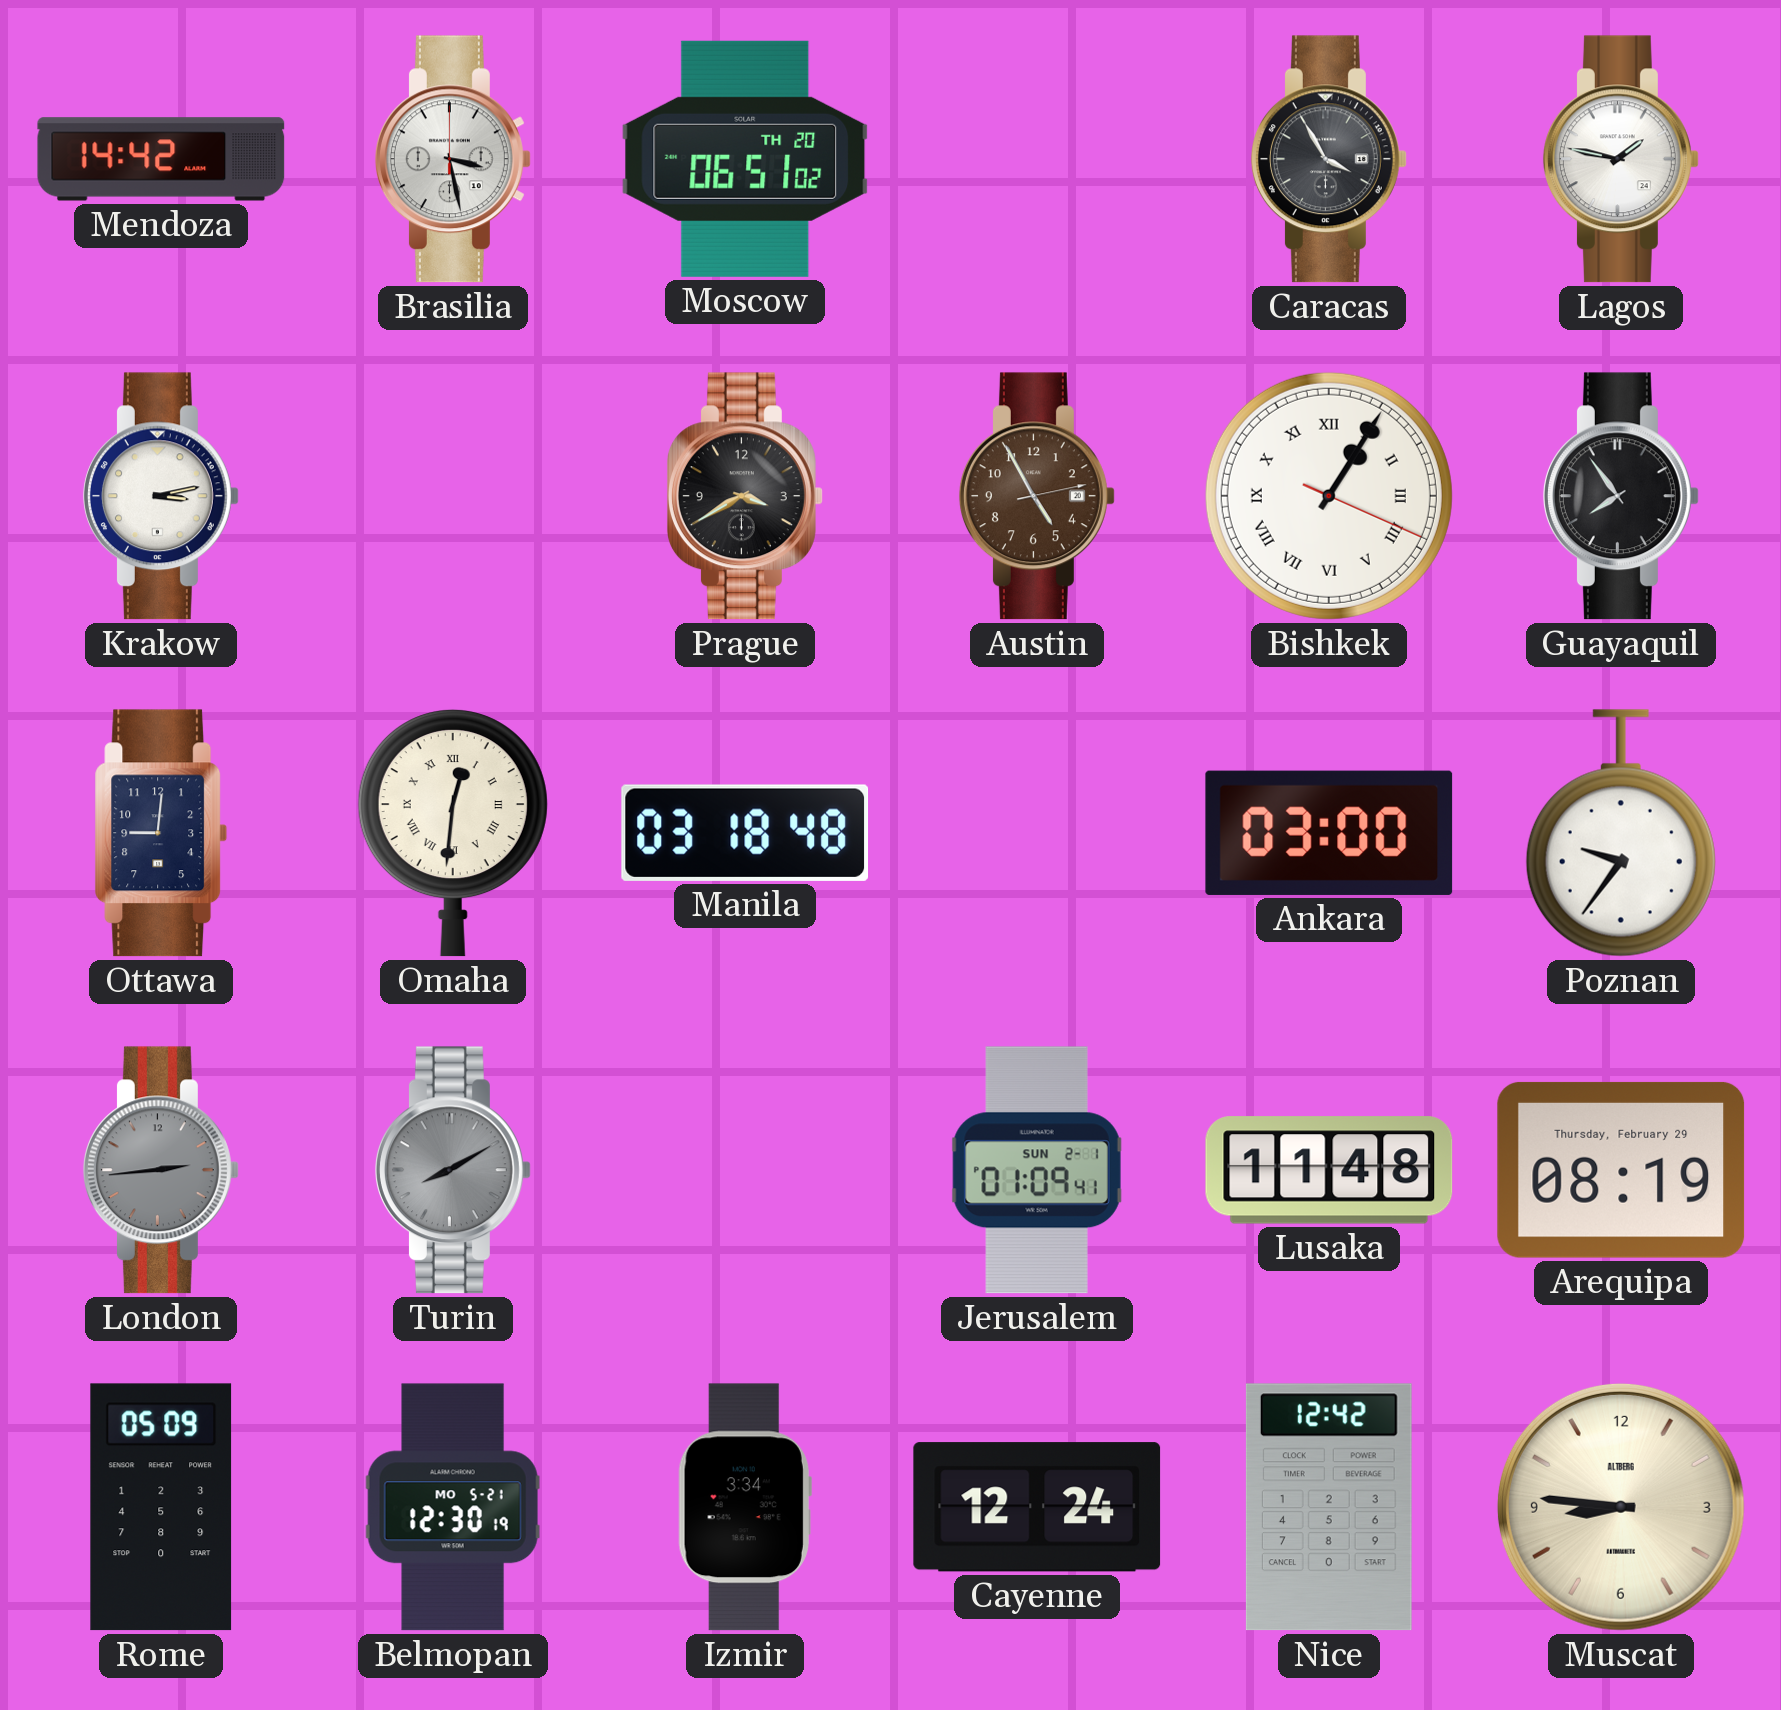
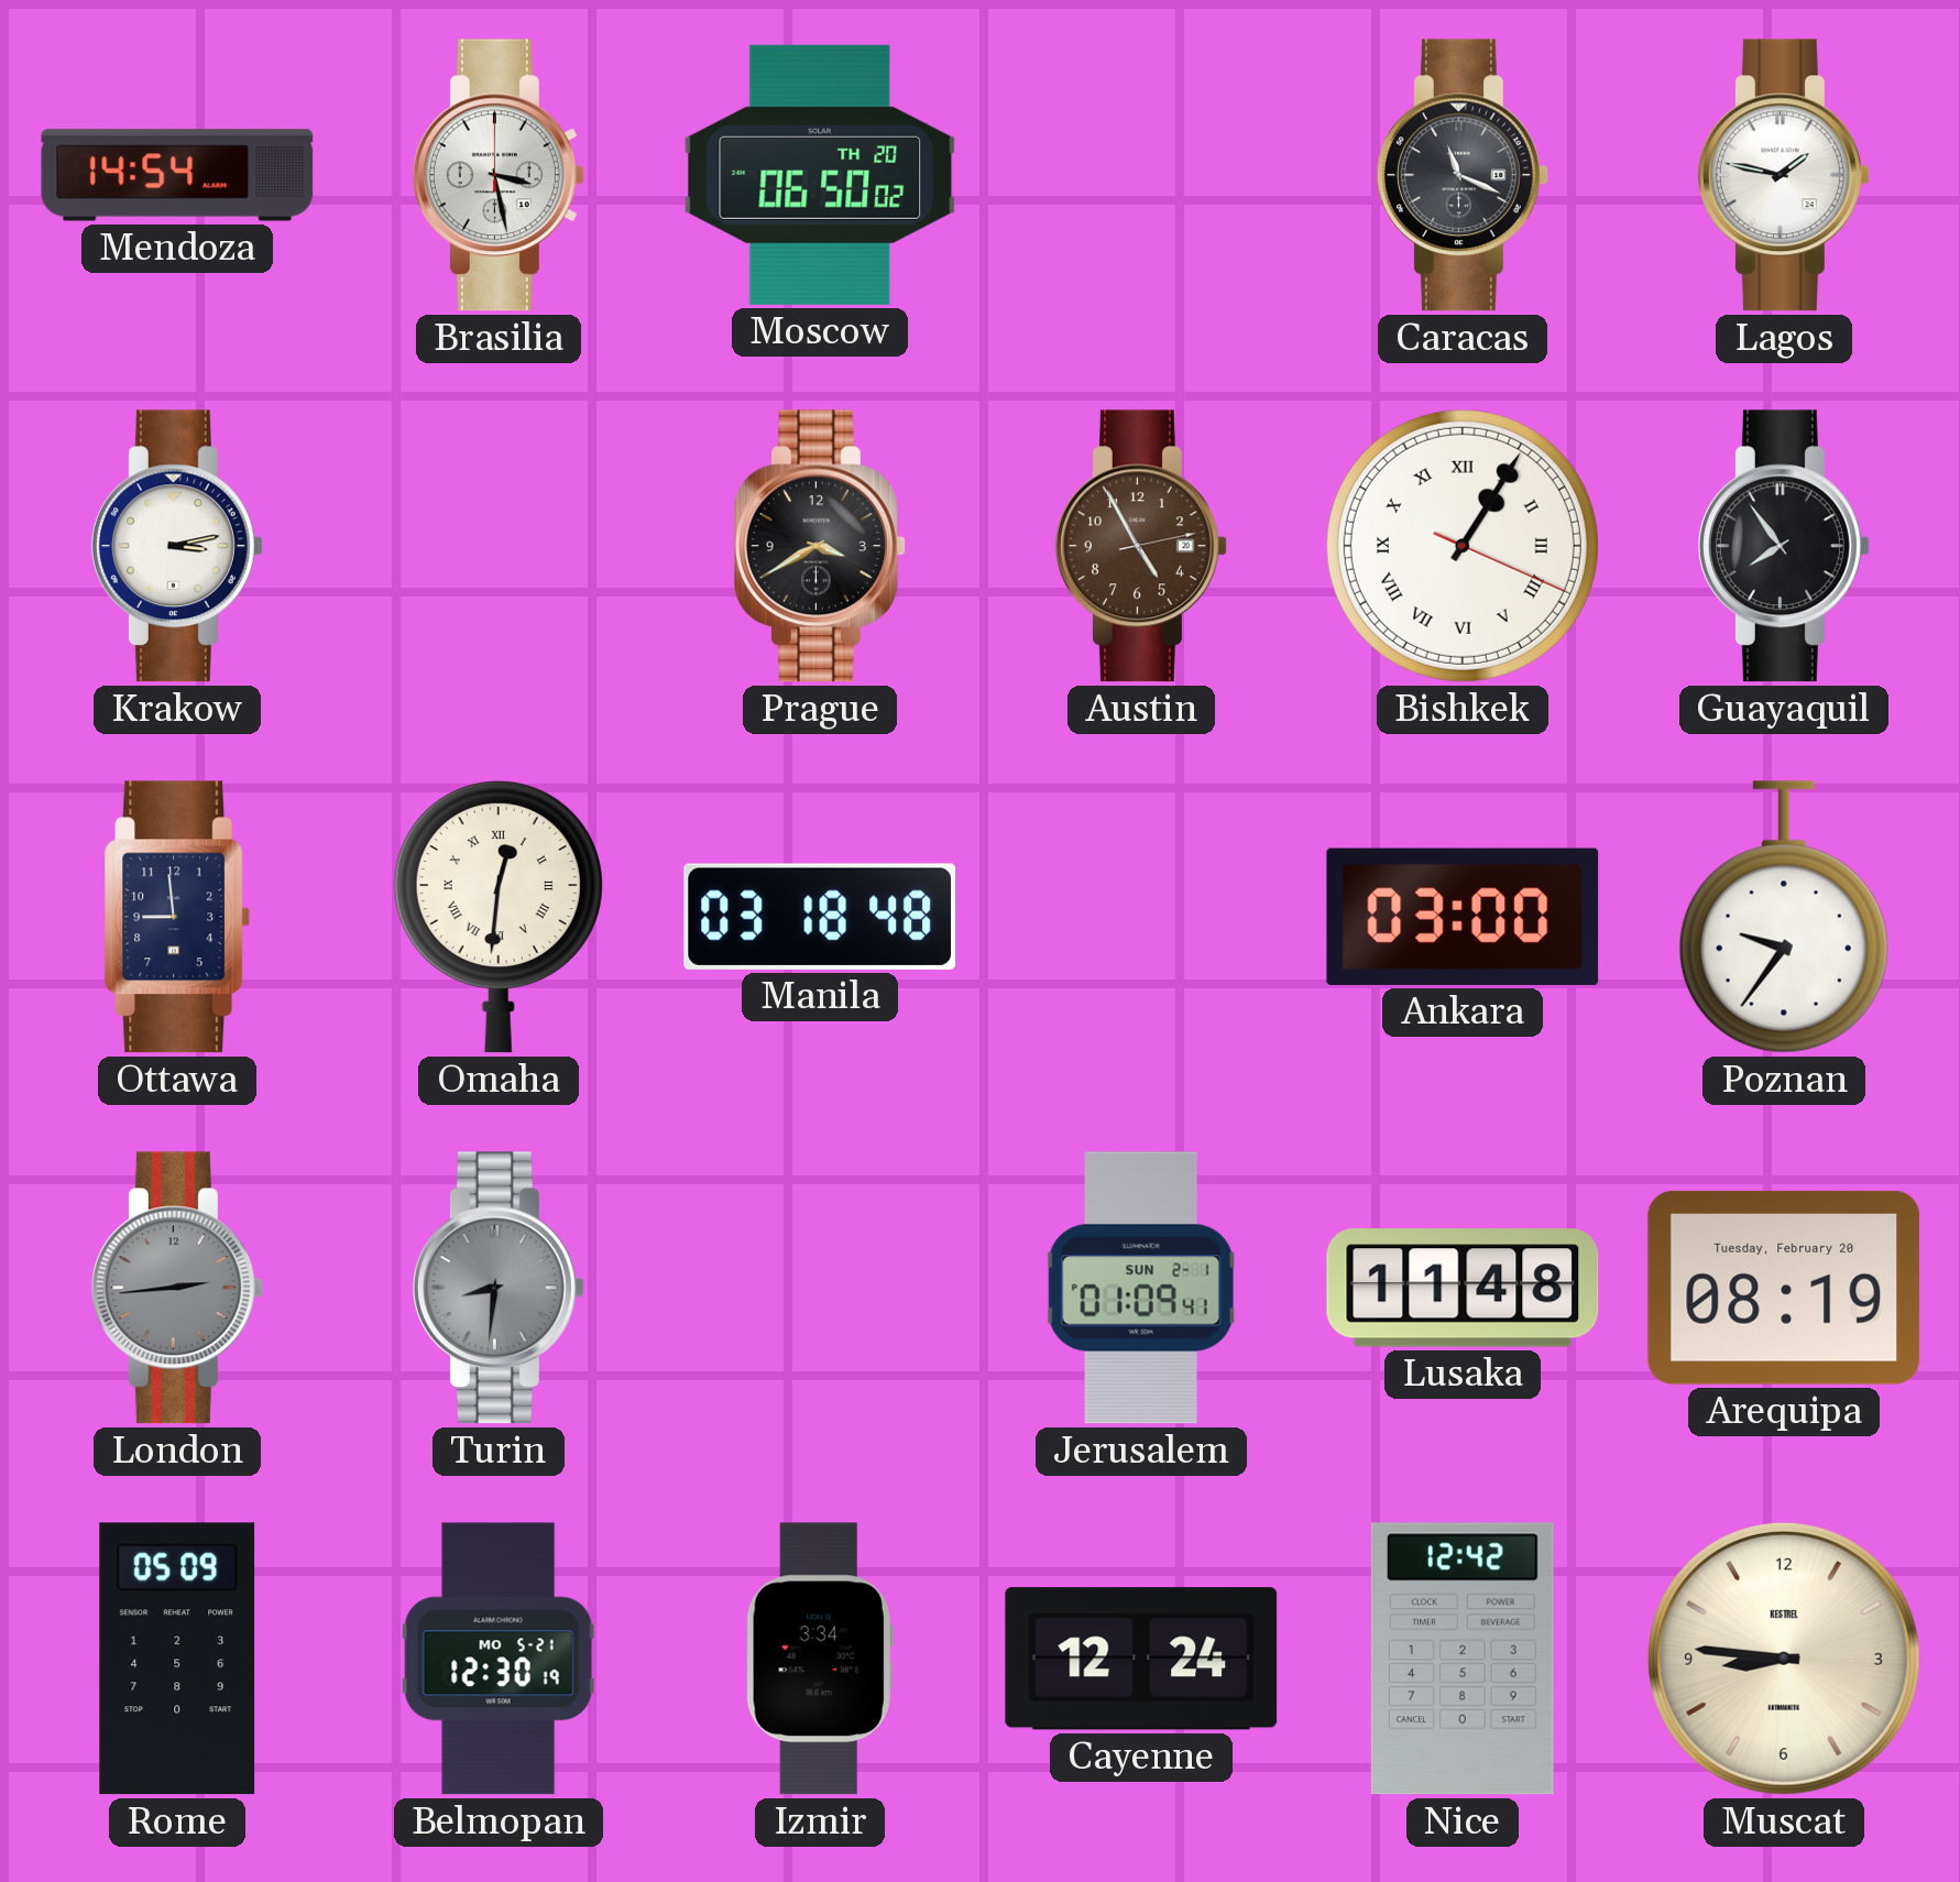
Mendoza: 14:42 -> 14:54 (177, 175)
Moscow: 06:51 -> 06:50 (820, 175)
Caracas: 3:55 -> 11:19 (1463, 175)
Ottawa: 9:01 -> 8:59 (177, 917)
Turin: 8:10 -> 8:31 (499, 1288)
Arequipa date: Thursday, February 29 -> Tuesday, February 20 (1784, 1288)
Muscat brand: ALTBERG -> KESTREL (1784, 1659)
